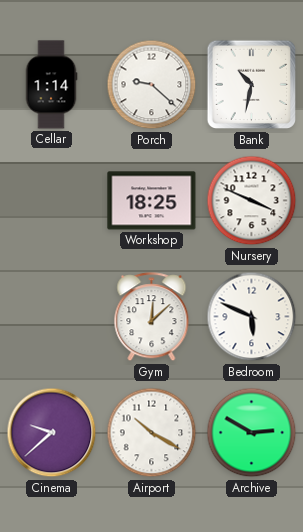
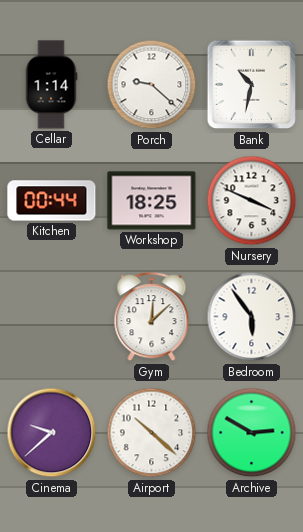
Kitchen: none -> 00:44 (52, 201)
Bedroom: 5:49 -> 5:54 (252, 317)
Airport: 10:20 -> 10:22 (152, 433)
